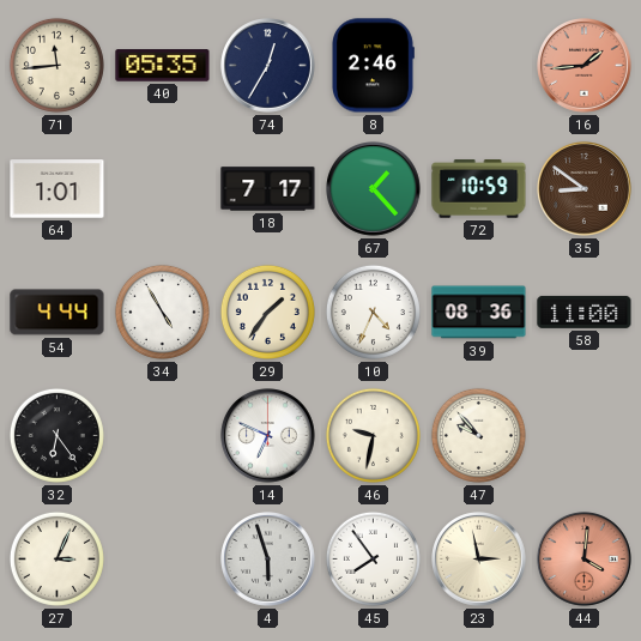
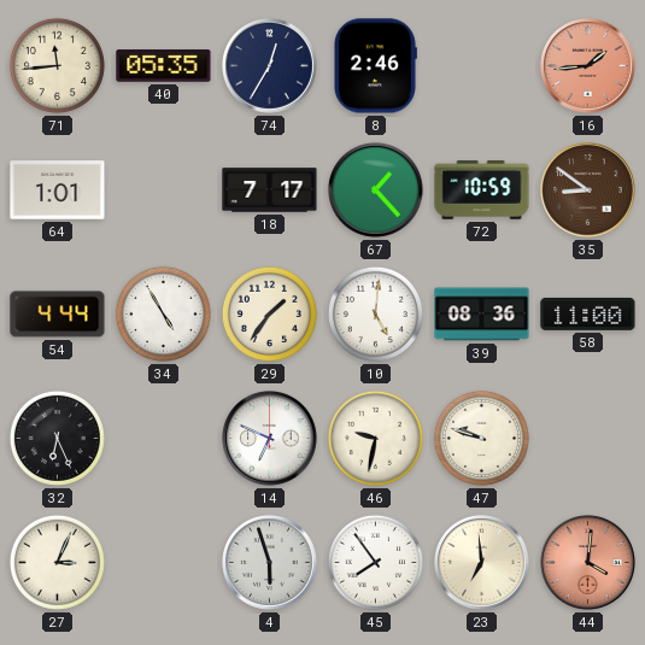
10: 4:34 -> 5:01 (375, 313)
32: 6:24 -> 6:26 (57, 438)
47: 9:53 -> 9:48 (481, 438)
23: 2:58 -> 6:59 (482, 563)
